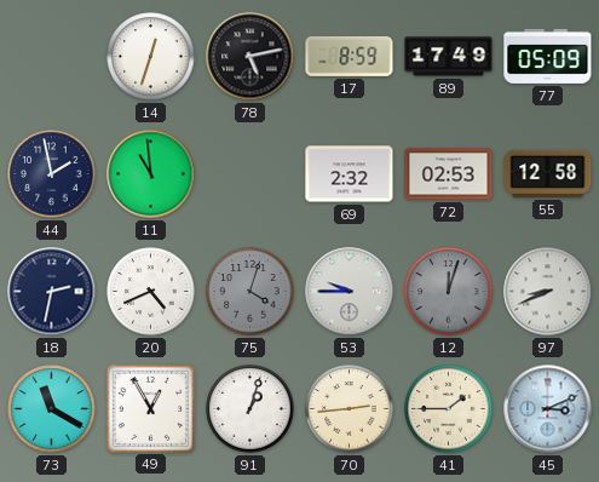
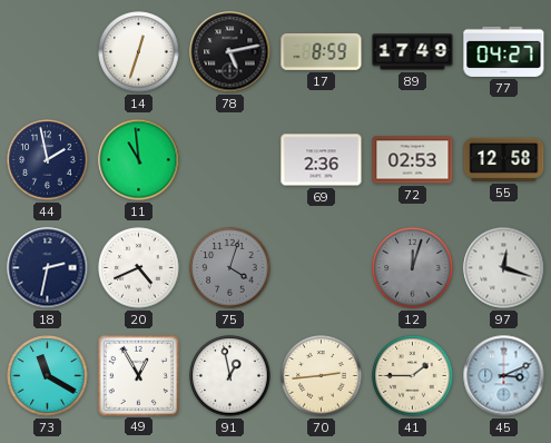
77: 05:09 -> 04:27 (504, 51)
69: 2:32 -> 2:36 (322, 160)
53: 9:45 -> none (350, 292)
97: 8:41 -> 12:18 (504, 268)
91: 1:03 -> 12:58 (230, 376)
